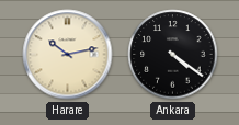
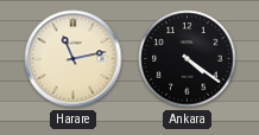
Harare: 10:13 -> 11:13 (74, 59)
